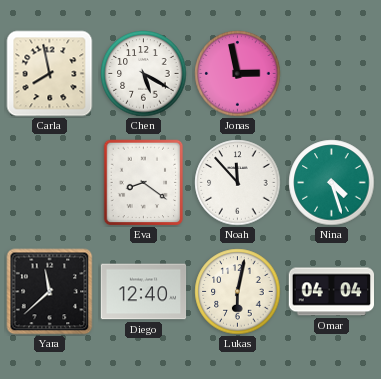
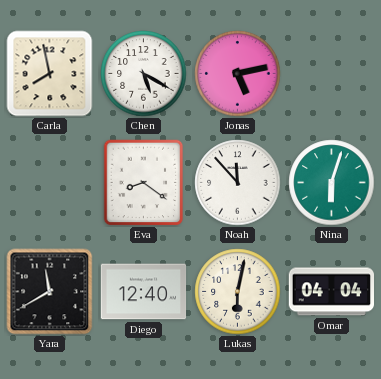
Jonas: 2:58 -> 5:13 (238, 74)
Nina: 4:27 -> 6:03 (332, 183)
Yara: 11:38 -> 11:40 (50, 292)
